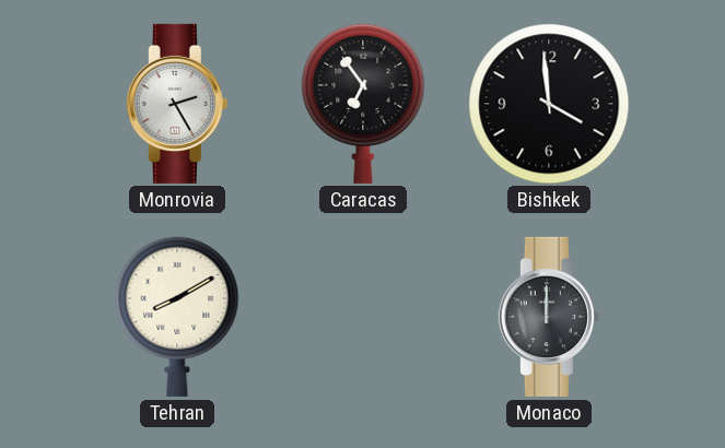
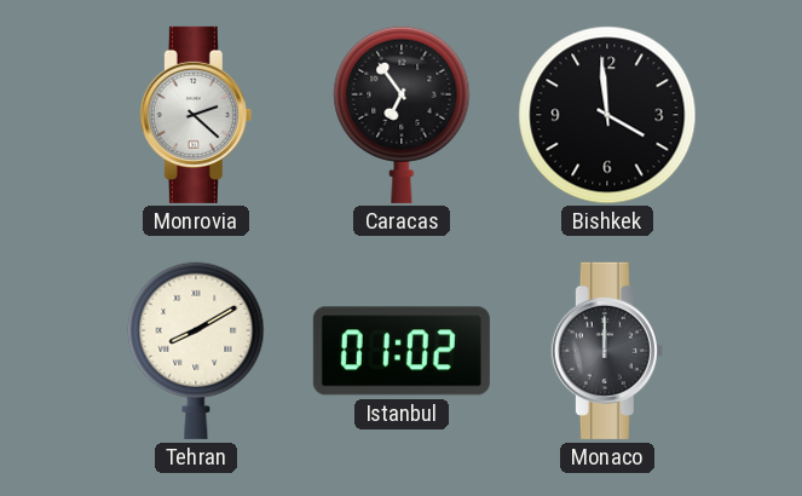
Monrovia: 2:25 -> 2:22 (196, 115)
Istanbul: none -> 01:02 (402, 351)
